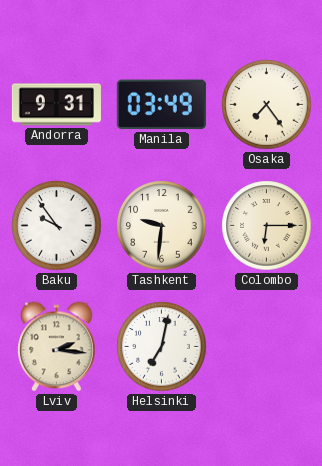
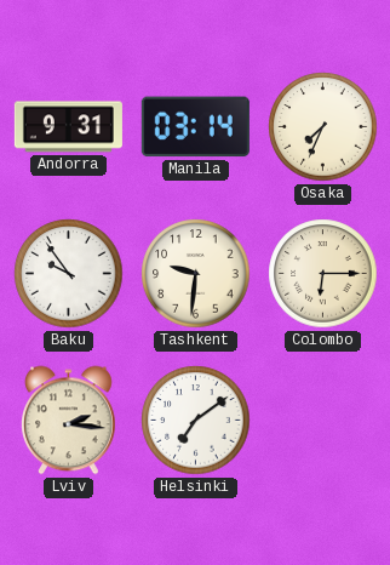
Manila: 03:49 -> 03:14 (195, 127)
Osaka: 7:24 -> 7:34 (323, 127)
Helsinki: 7:02 -> 7:09 (196, 421)
